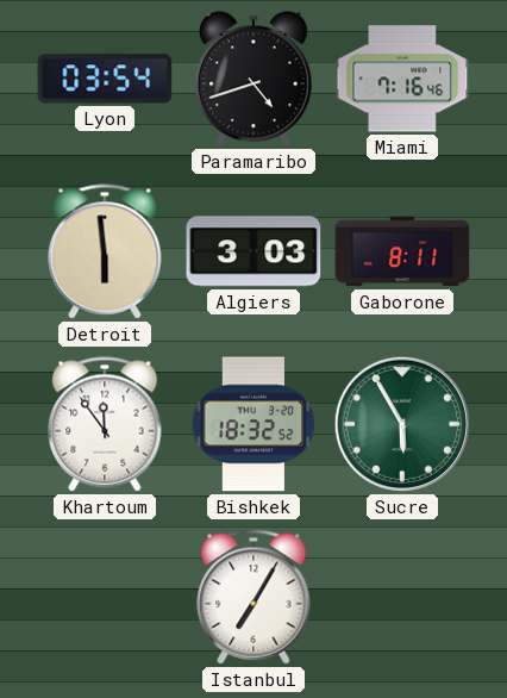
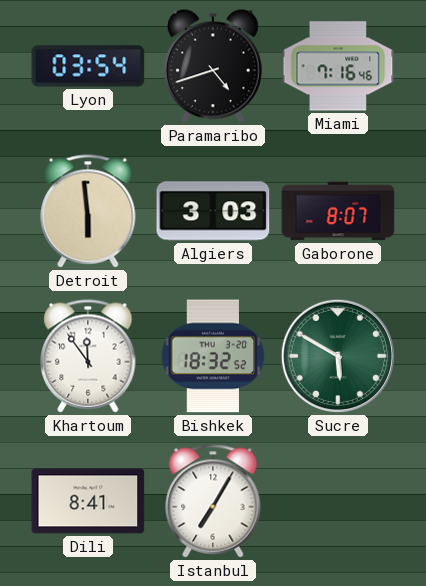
Gaborone: 8:11 -> 8:07 (338, 211)
Sucre: 5:55 -> 5:50 (338, 356)
Dili: none -> 8:41 (88, 501)
